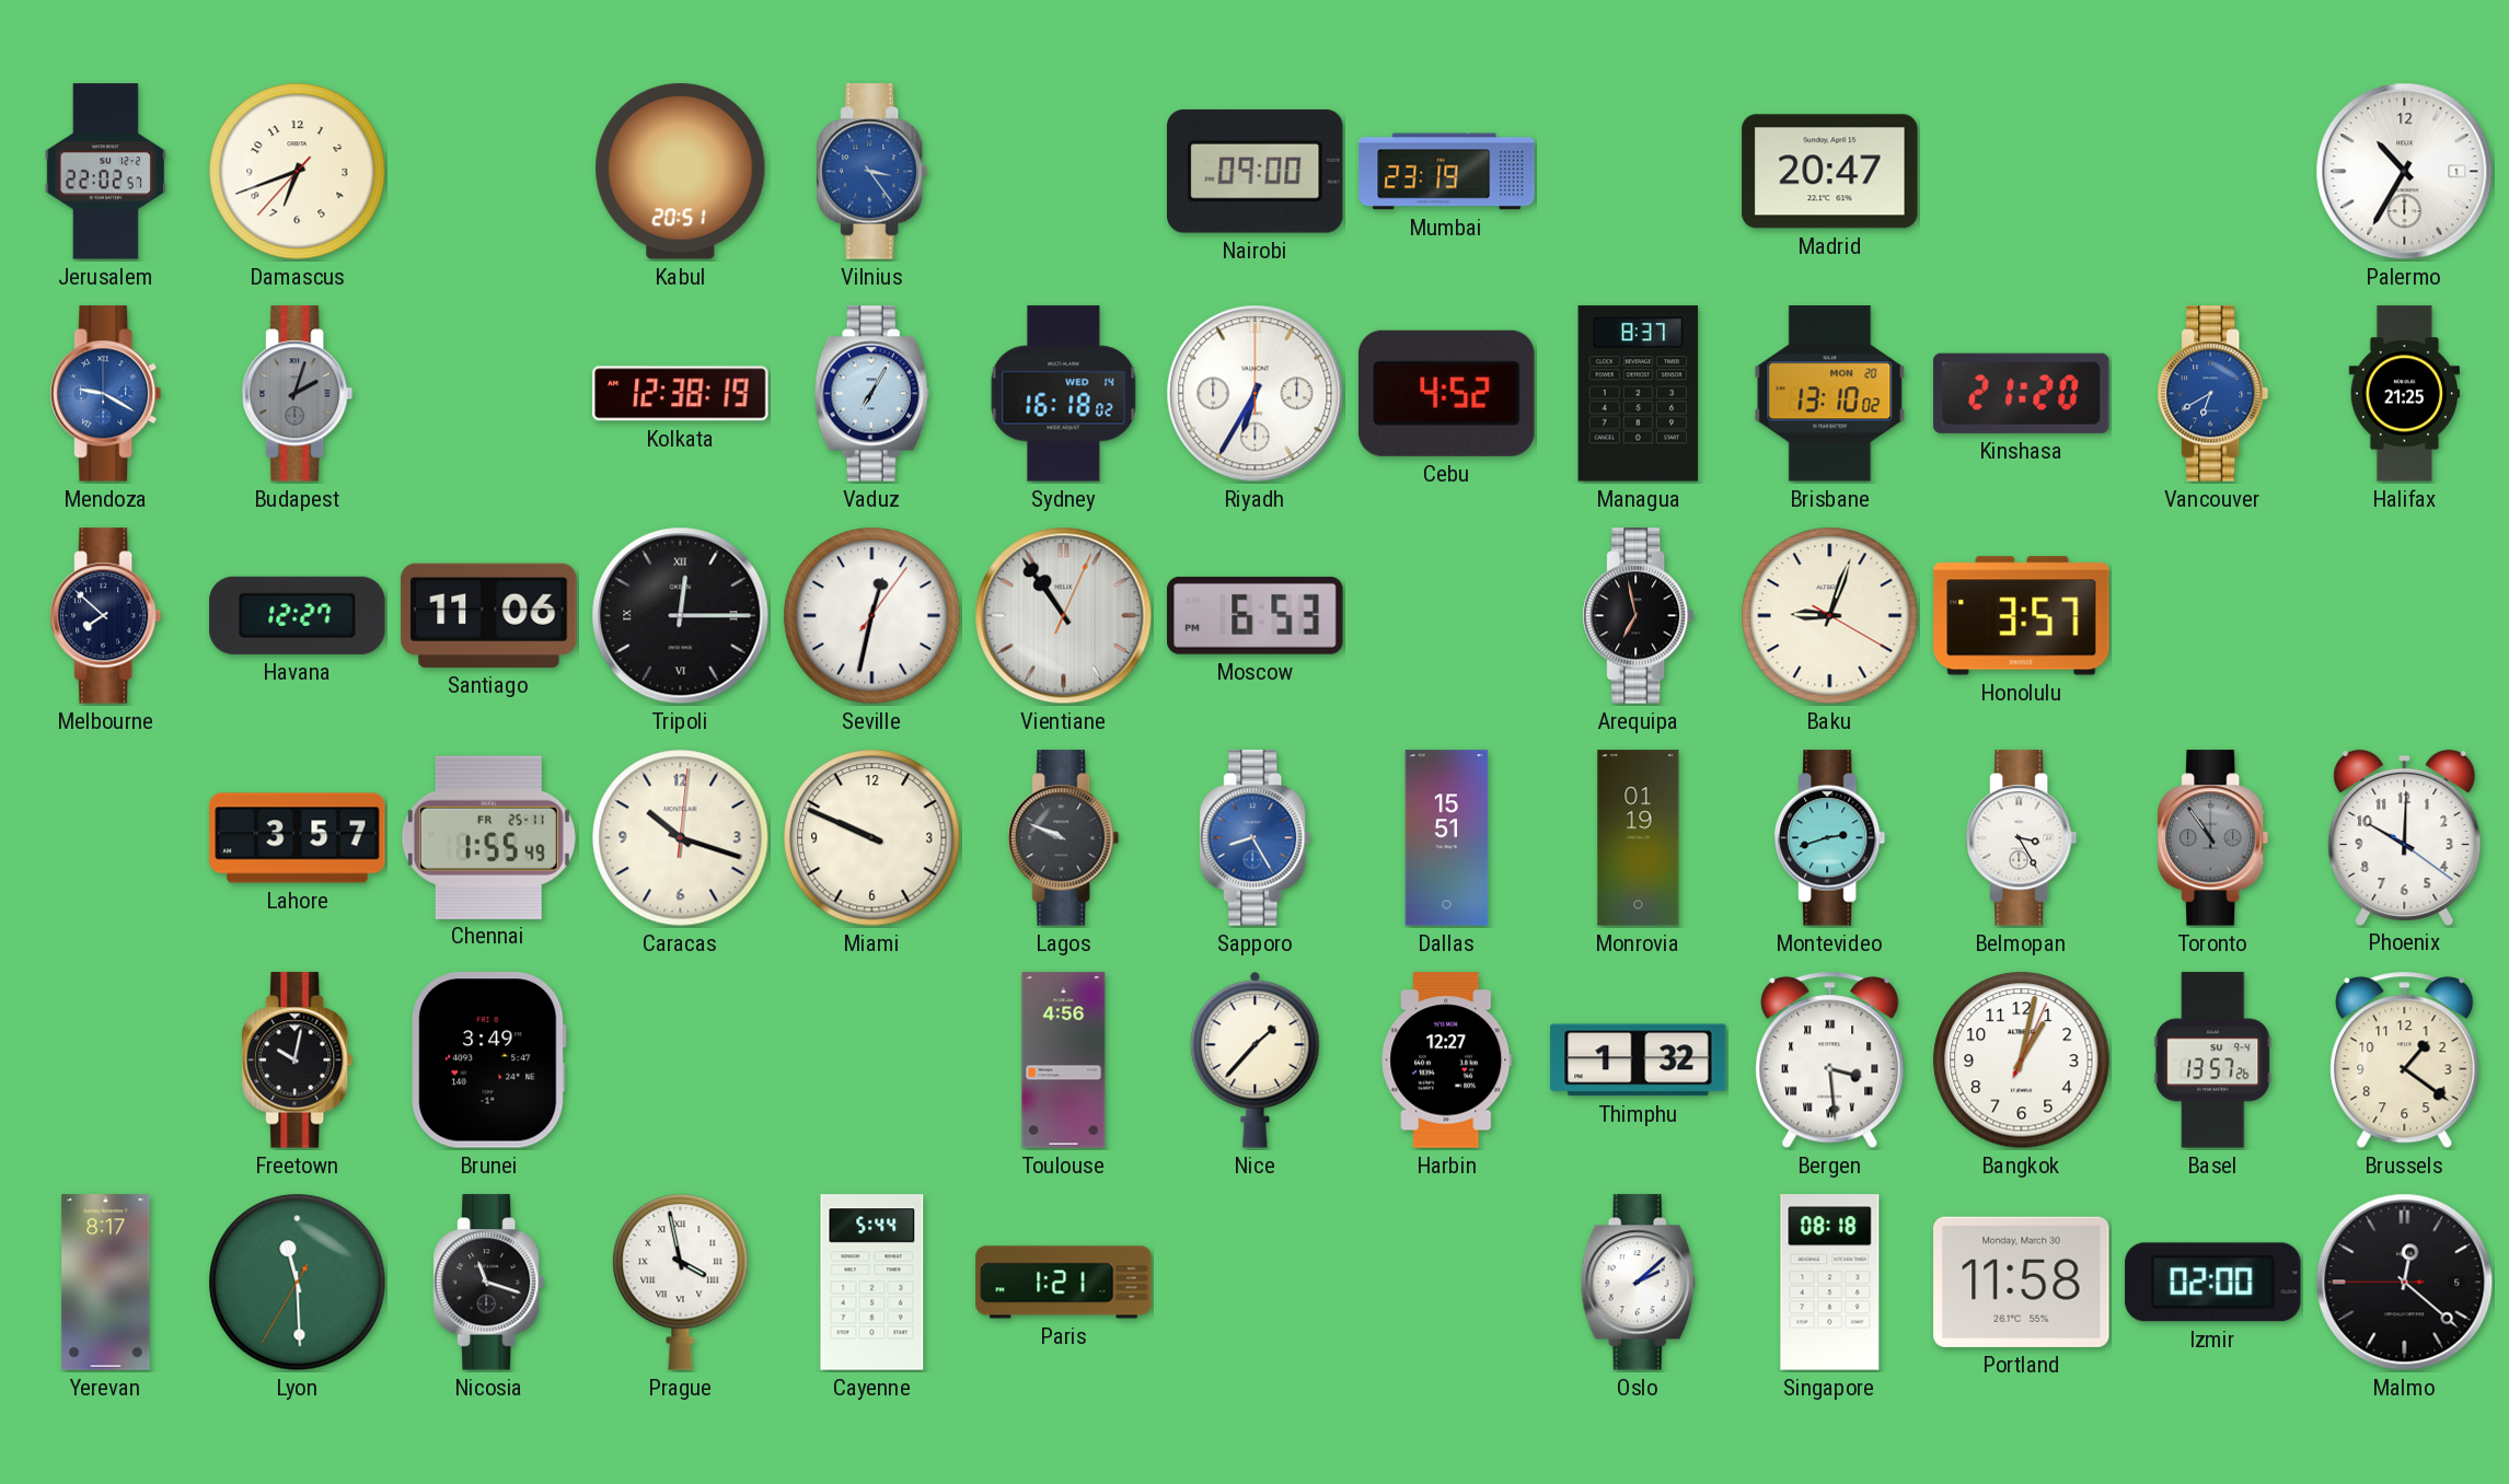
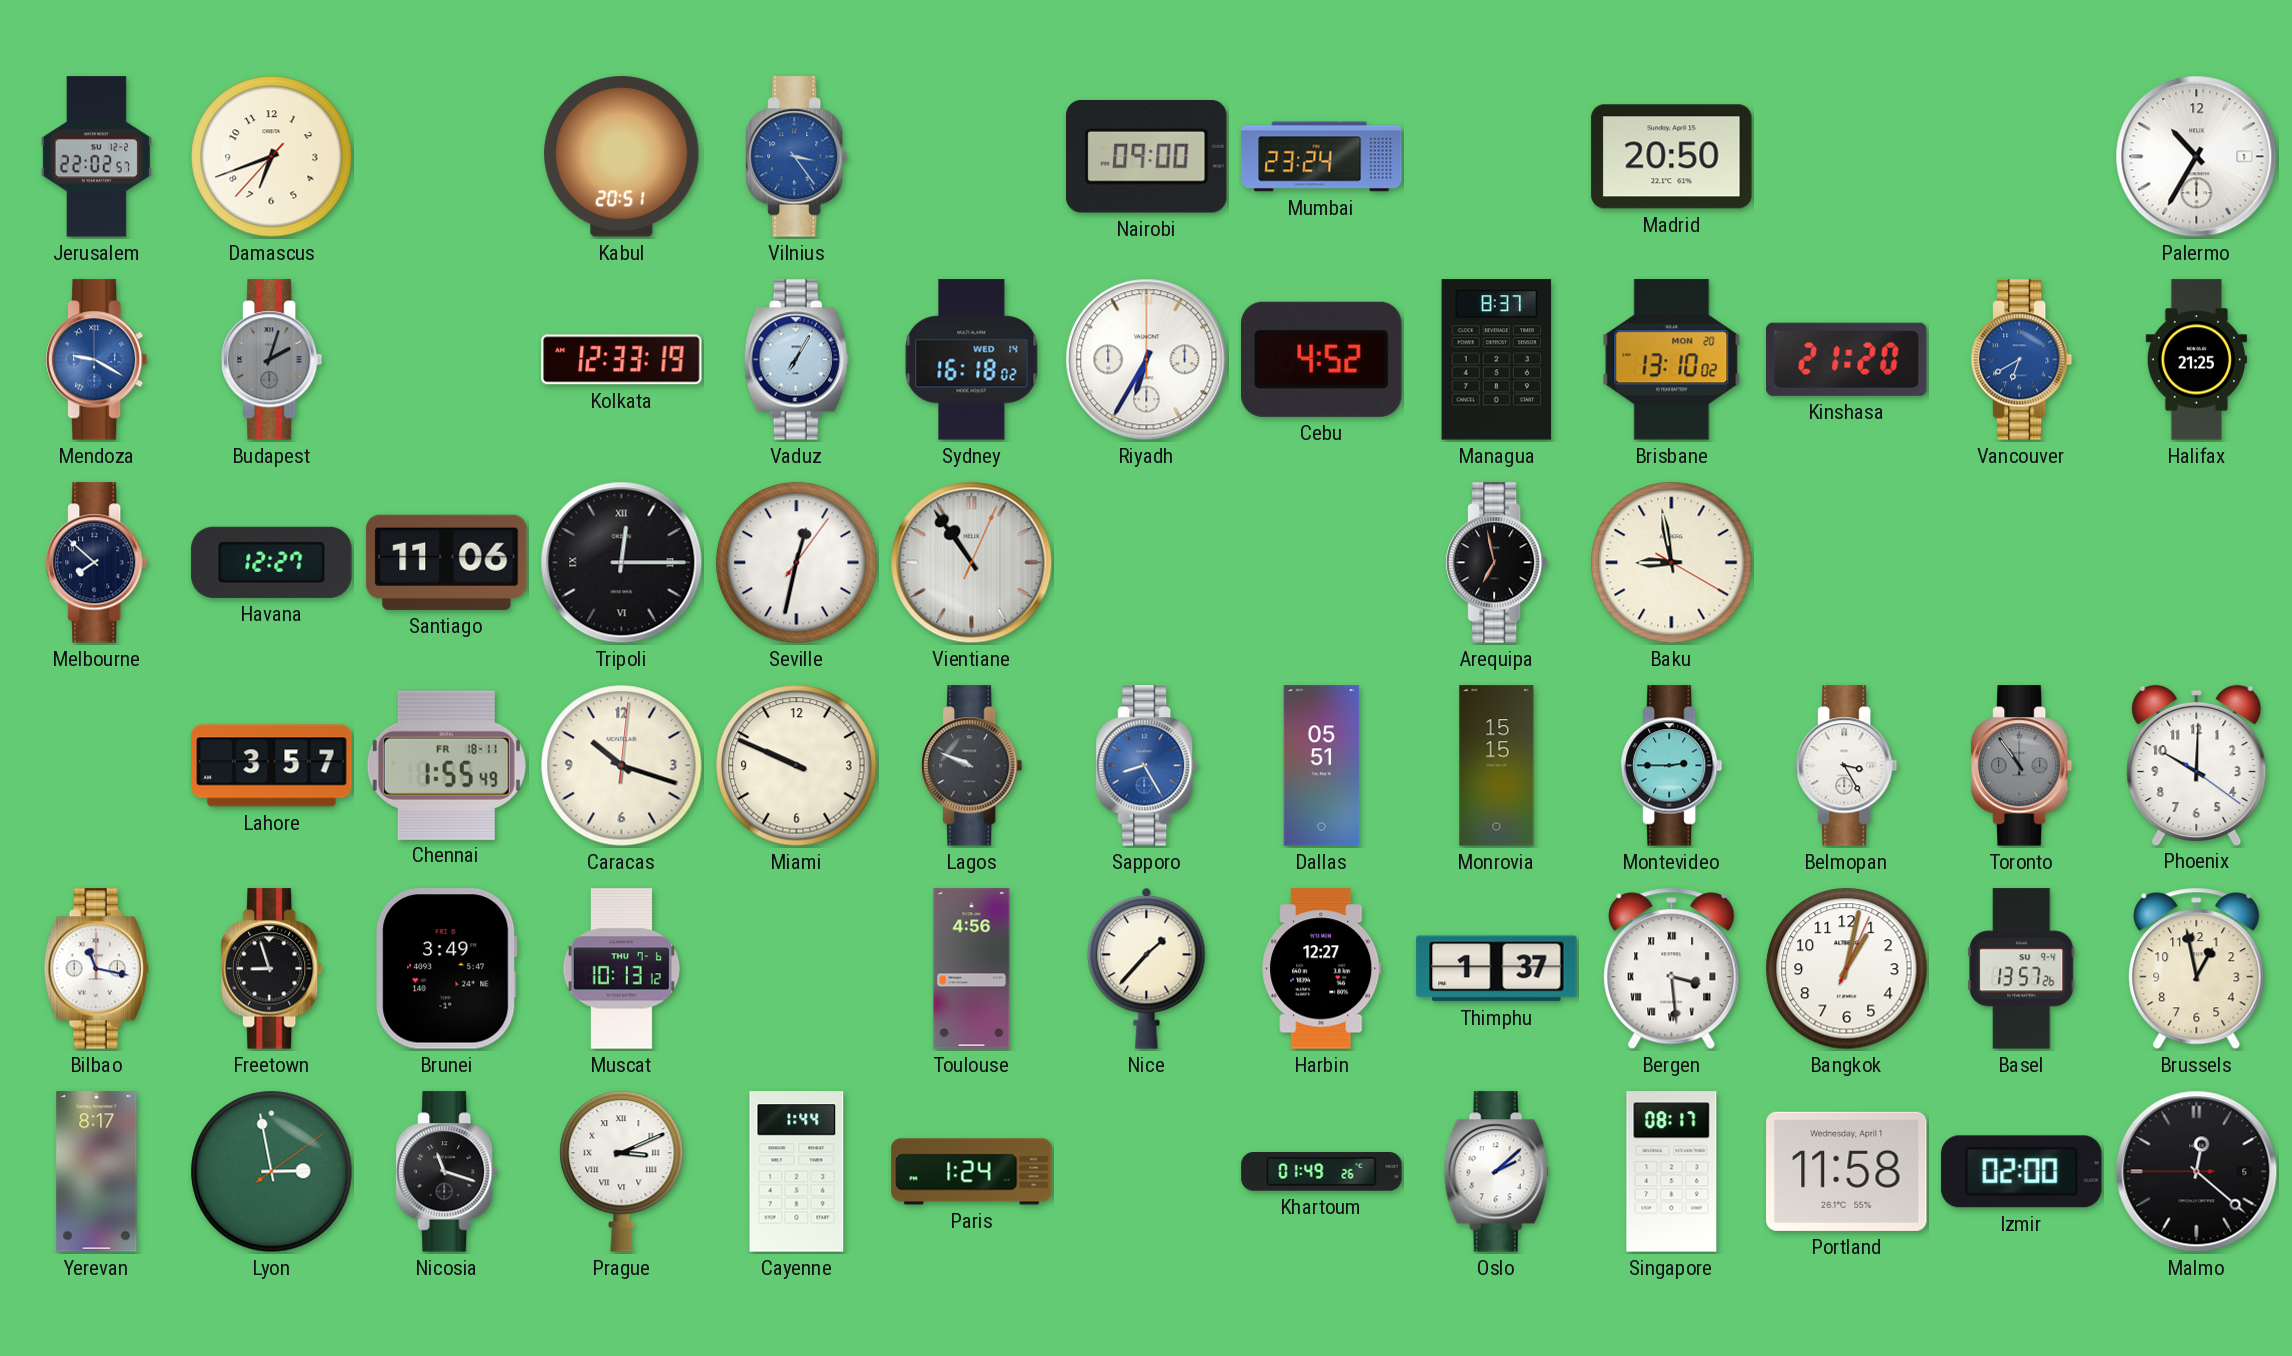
Mumbai: 23:19 -> 23:24 (1322, 157)
Madrid: 20:47 -> 20:50 (1672, 157)
Kolkata: 12:38 -> 12:33 (622, 360)
Moscow: 6:53 -> none (1256, 615)
Baku: 9:03 -> 8:58 (1672, 563)
Honolulu: 3:57 -> none (2022, 616)
Chennai date: FR 25-11 -> FR 18-11 (446, 765)
Dallas: 15:51 -> 05:51 (1322, 766)
Monrovia: 01:19 -> 15:15 (1497, 766)
Montevideo: 2:42 -> 2:45 (1672, 766)
Bilbao: none -> 11:17 (96, 969)
Freetown: 10:02 -> 8:57 (272, 969)
Muscat: none -> 10:13 (621, 969)
Thimphu: 1:32 -> 1:37 (1497, 969)
Brussels: 1:21 -> 12:58 (2197, 969)
Lyon: 11:29 -> 2:58 (272, 1172)
Prague: 3:58 -> 3:11 (622, 1171)
Cayenne: 5:44 -> 1:44 (797, 1172)
Paris: 1:21 -> 1:24 (972, 1172)
Khartoum: none -> 01:49 (1322, 1172)
Singapore: 08:18 -> 08:17 (1672, 1172)
Portland date: Monday, March 30 -> Wednesday, April 1 (1847, 1171)
